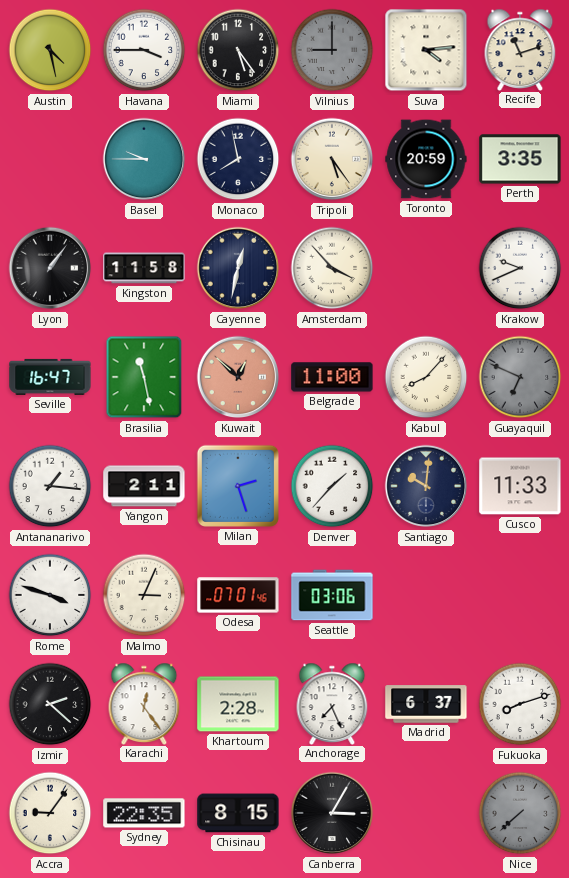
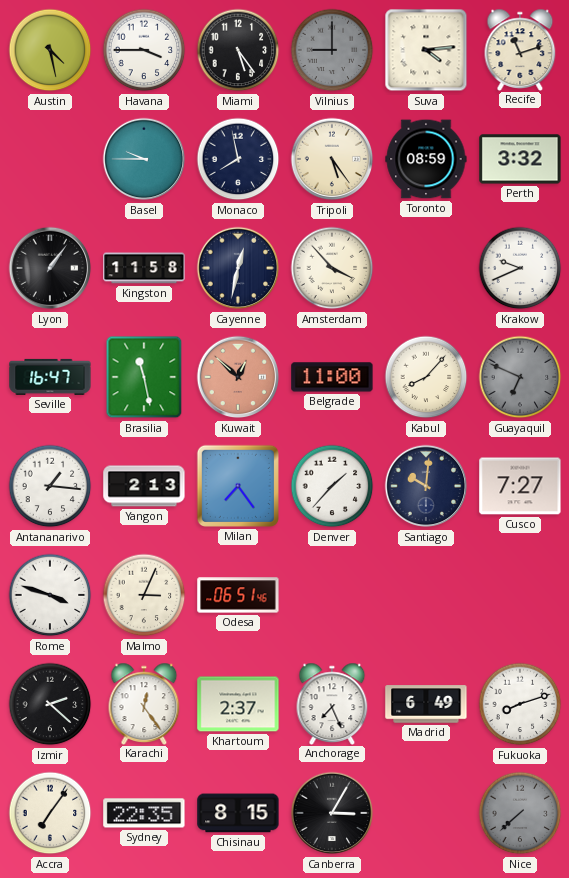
Toronto: 20:59 -> 08:59 (426, 159)
Perth: 3:35 -> 3:32 (520, 159)
Yangon: 2:11 -> 2:13 (144, 486)
Milan: 2:27 -> 7:24 (238, 486)
Cusco: 11:33 -> 7:27 (520, 486)
Odesa: 07:01 -> 06:51 (238, 595)
Seattle: 03:06 -> none (332, 595)
Khartoum: 2:28 -> 2:37 (238, 704)
Madrid: 6:37 -> 6:49 (426, 704)
Accra: 9:06 -> 7:06 (50, 813)
